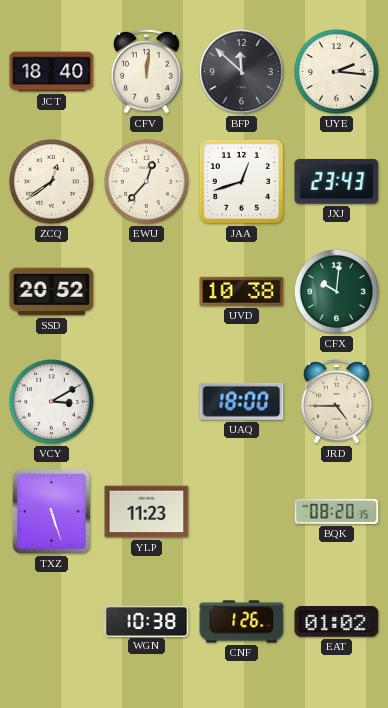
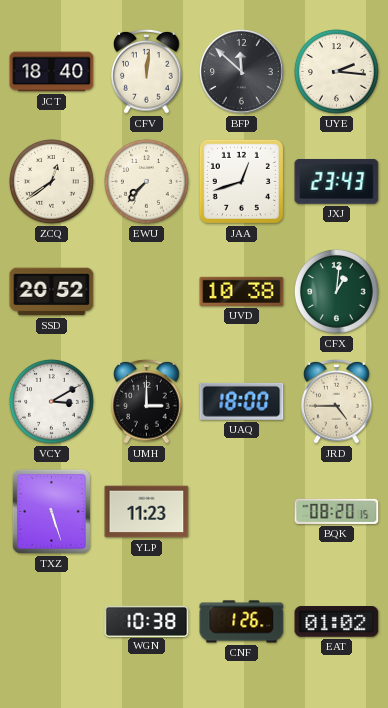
EWU: 12:37 -> 7:37 (146, 181)
CFX: 10:01 -> 1:01 (336, 291)
UMH: none -> 3:00 (147, 402)
